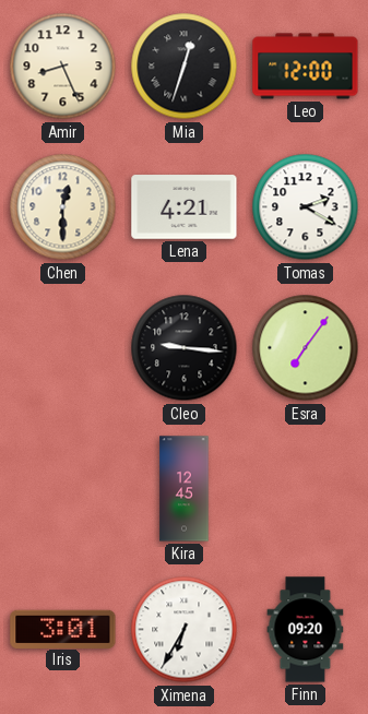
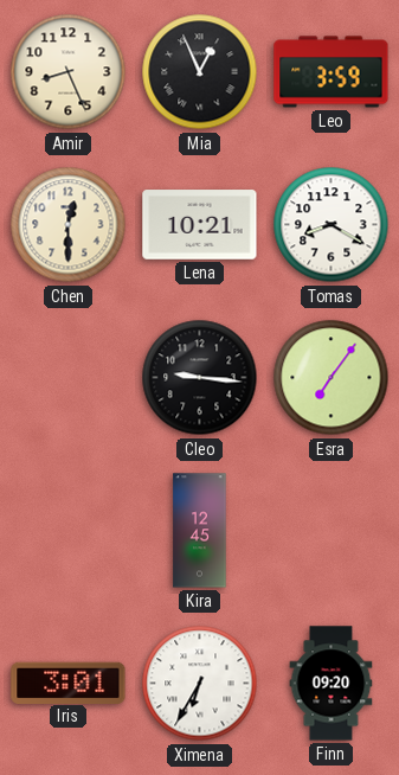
Mia: 12:33 -> 12:56 (200, 72)
Leo: 12:00 -> 3:59 (332, 72)
Lena: 4:21 -> 10:21 (200, 225)
Tomas: 2:20 -> 8:20 (332, 225)
